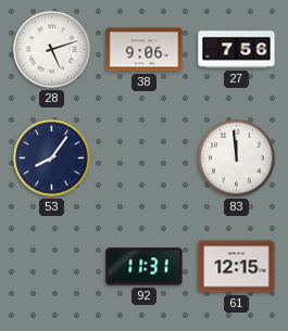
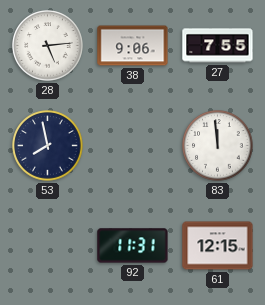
28: 5:12 -> 5:14 (48, 46)
27: 7:56 -> 7:55 (218, 46)
53: 8:06 -> 7:58 (48, 146)
